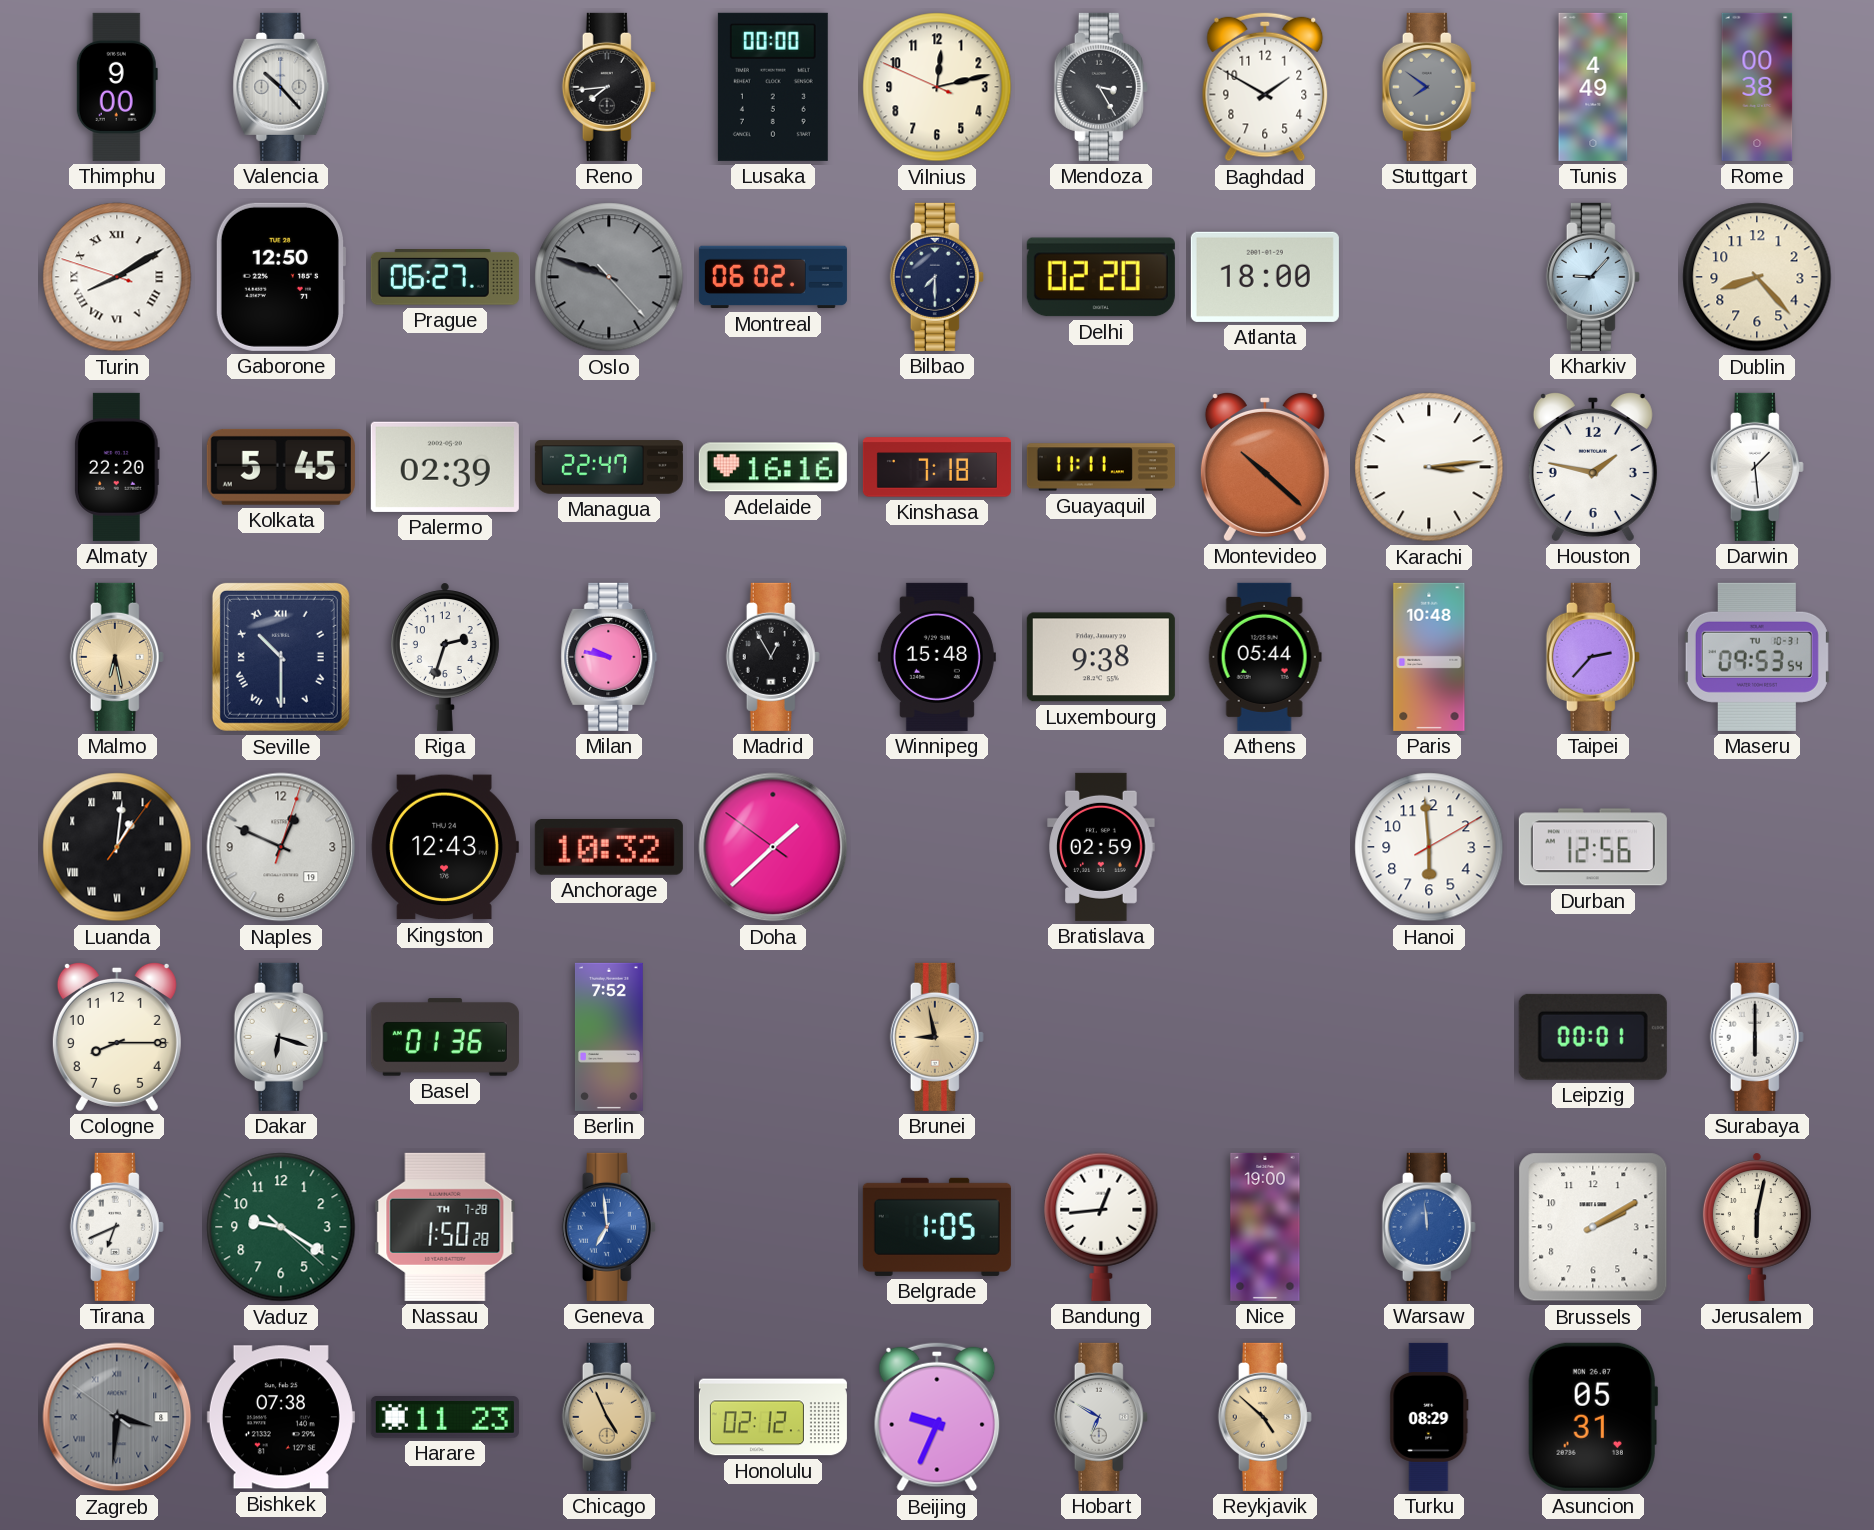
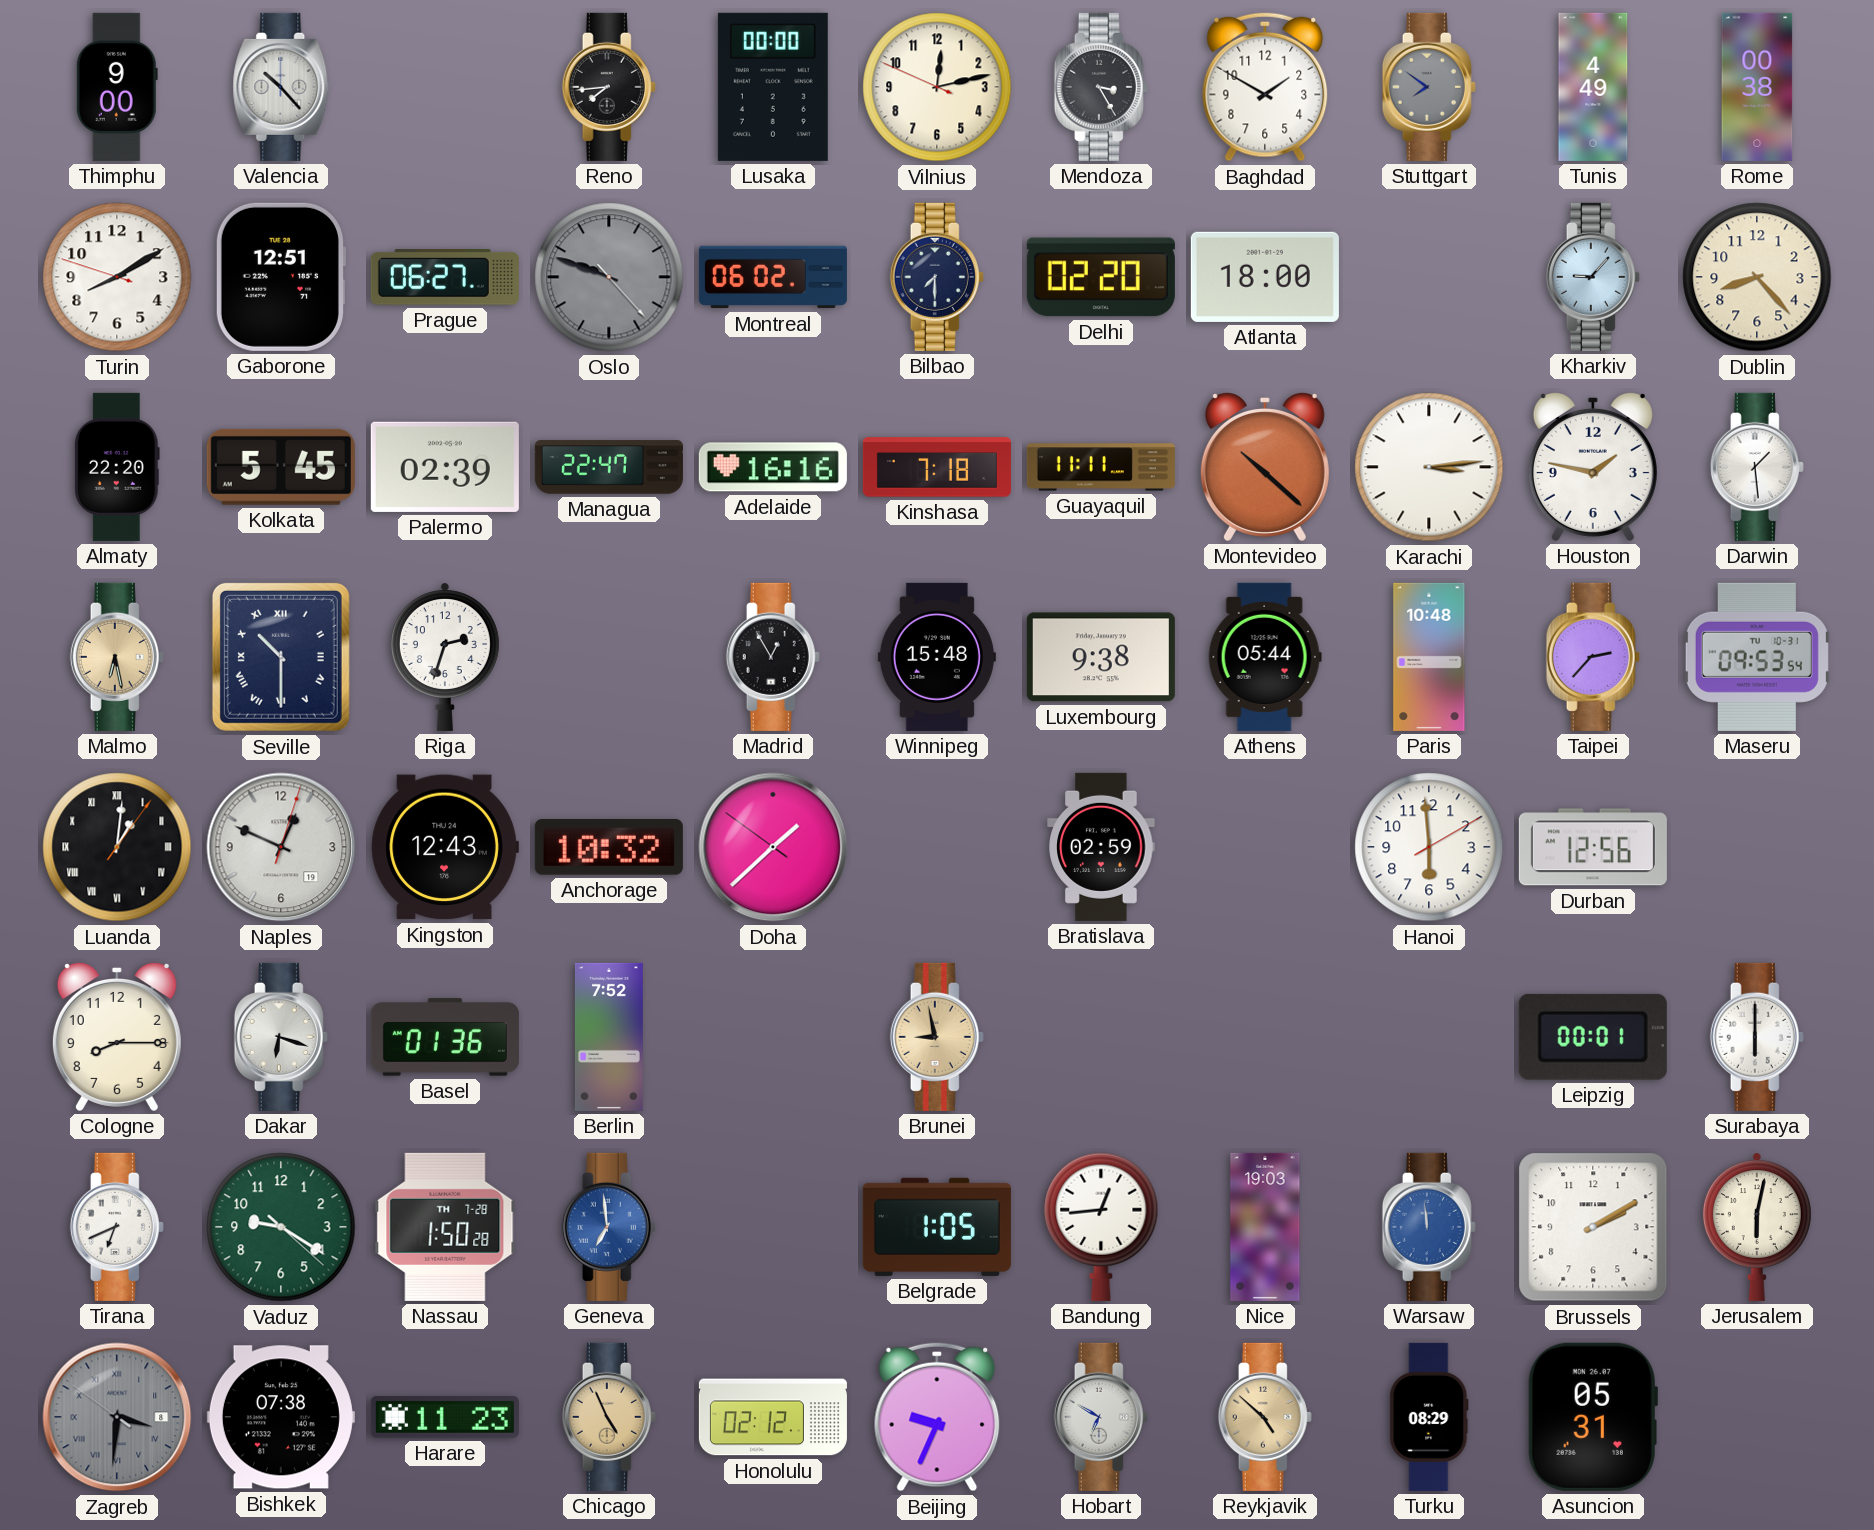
Turin numerals: Roman -> Arabic (117, 277)
Gaborone: 12:50 -> 12:51 (280, 277)
Milan: 9:47 -> none (609, 657)
Nice: 19:00 -> 19:03 (1265, 1227)
